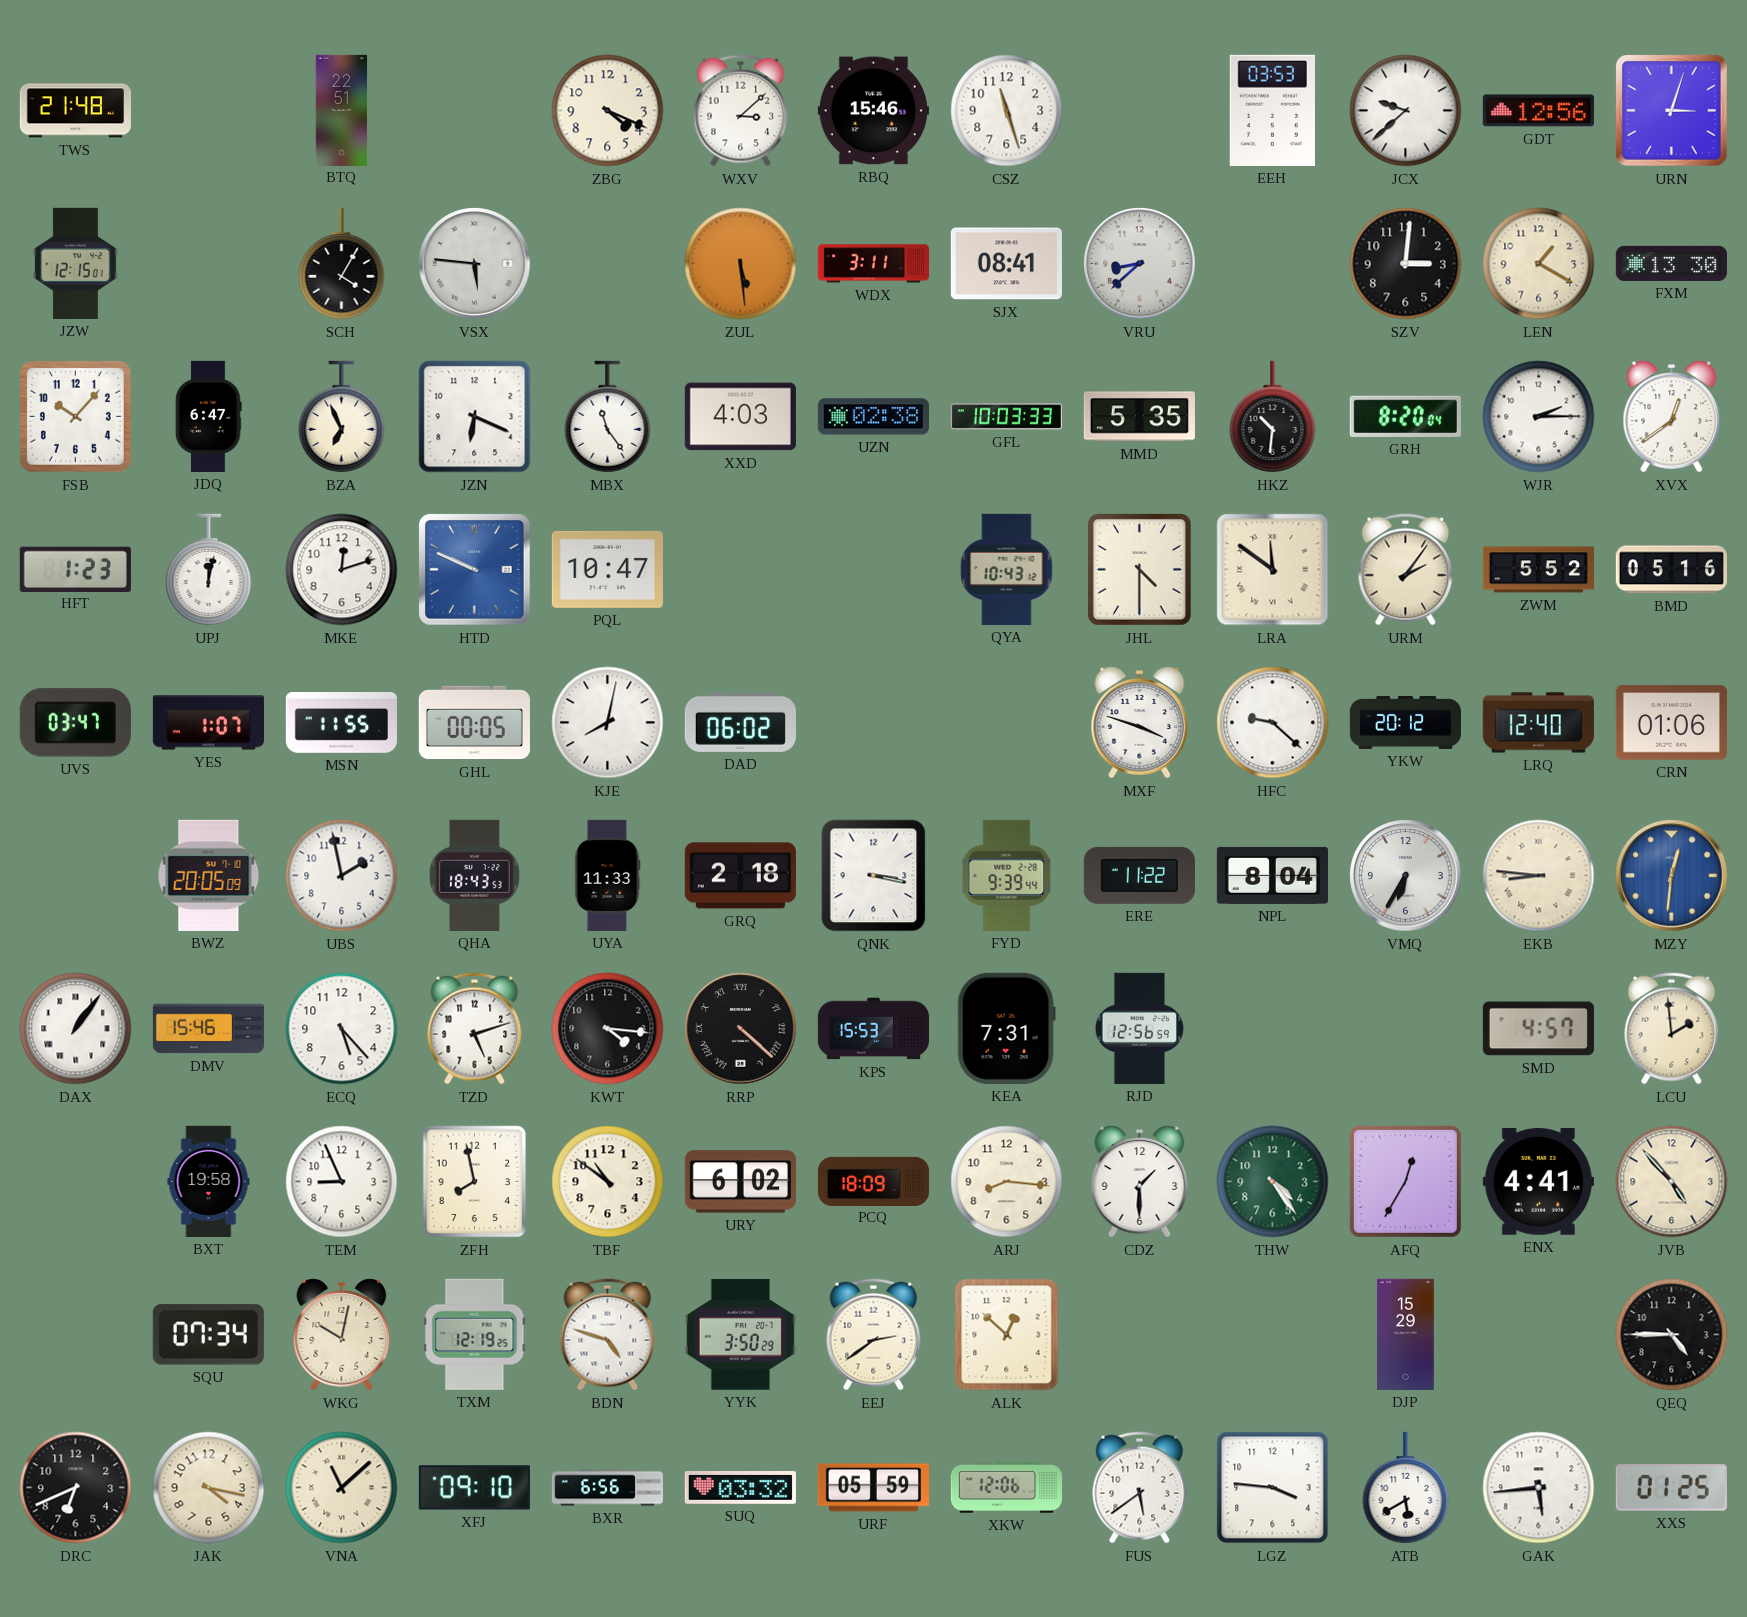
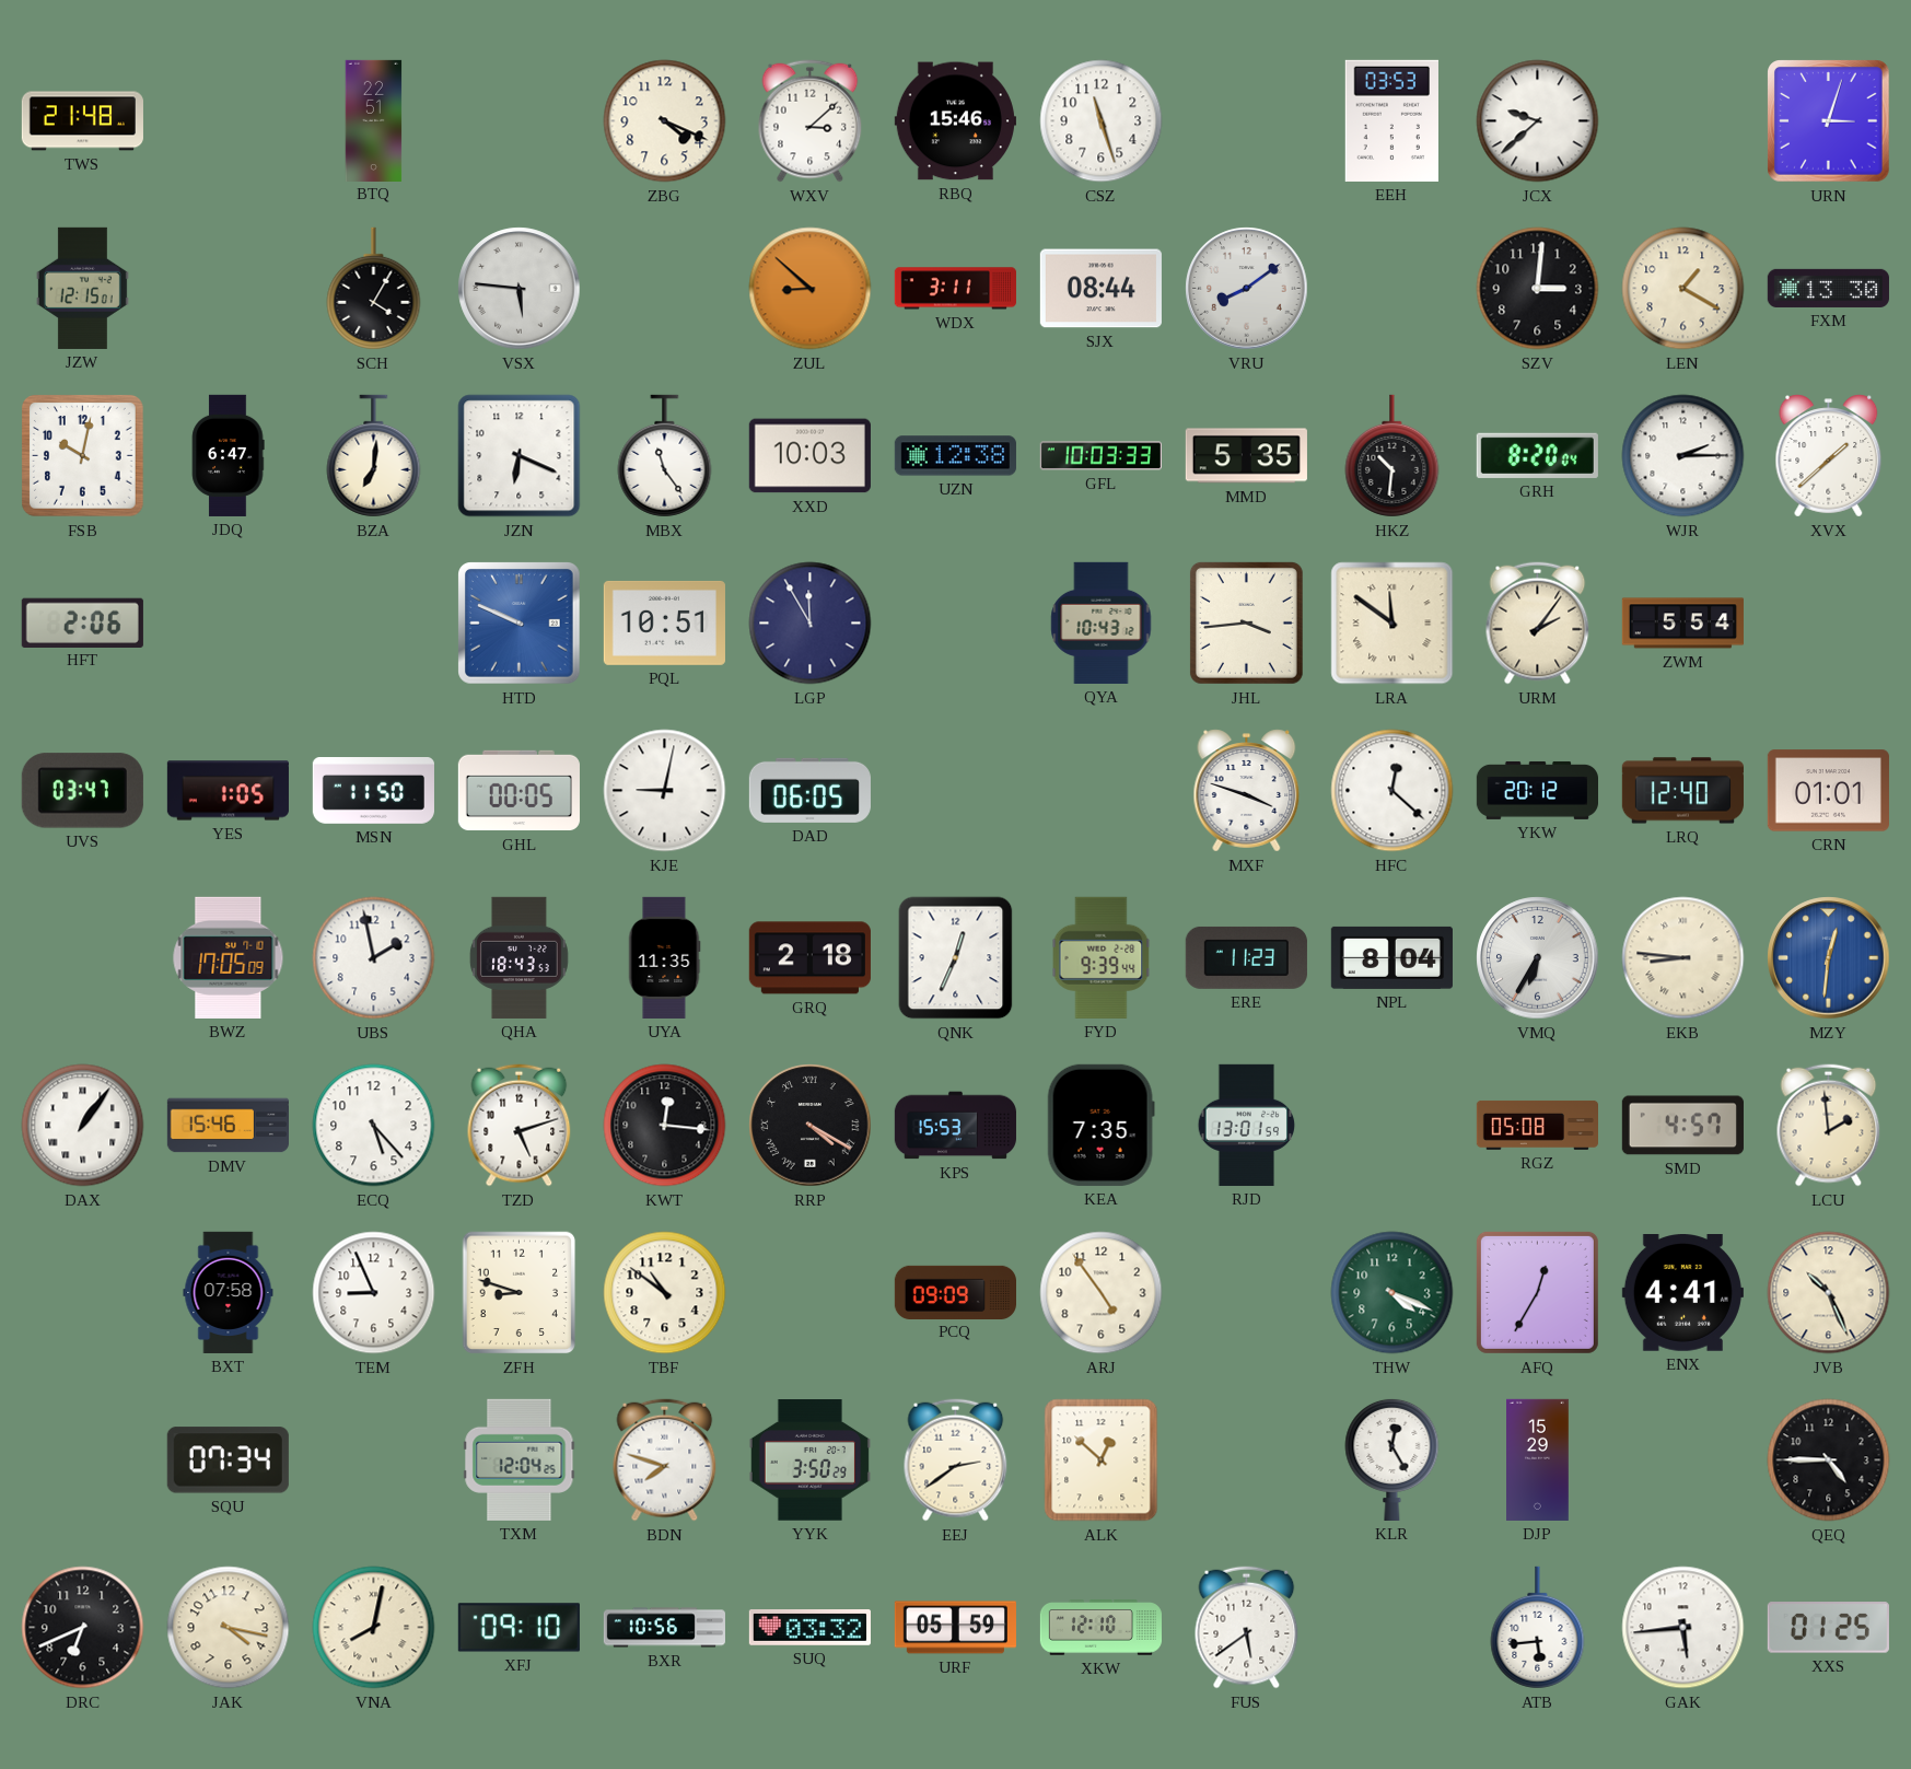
GDT: 12:56 -> none (1538, 111)
ZUL: 5:29 -> 8:52 (811, 289)
SJX: 08:41 -> 08:44 (1100, 289)
VRU: 8:38 -> 8:09 (1247, 289)
FSB: 10:07 -> 10:02 (82, 455)
BZA: 6:56 -> 7:01 (374, 456)
XXD: 4:03 -> 10:03 (809, 456)
UZN: 02:38 -> 12:38 (955, 456)
XVX: 12:39 -> 1:38 (1829, 456)
HFT: 1:23 -> 2:06 (82, 622)
UPJ: 12:02 -> none (209, 570)
MKE: 12:12 -> none (342, 570)
PQL: 10:47 -> 10:51 (664, 622)
LGP: none -> 11:55 (811, 624)
JHL: 4:30 -> 3:44 (1246, 622)
ZWM: 5:52 -> 5:54 (1682, 624)
BMD: 05:16 -> none (1671, 570)
YES: 1:07 -> 1:05 (228, 791)
MSN: 11:55 -> 11:50 (373, 791)
KJE: 8:02 -> 9:02 (665, 791)
DAD: 06:02 -> 06:05 (809, 790)
HFC: 9:22 -> 12:22 (1393, 791)
CRN: 01:06 -> 01:01 (1828, 791)
BWZ: 20:05 -> 17:05 (229, 957)
UYA: 11:33 -> 11:35 (664, 957)
QNK: 3:17 -> 12:34 (956, 958)
ERE: 11:22 -> 11:23 (1246, 957)
KWT: 4:16 -> 12:16 (665, 1126)
RRP: 4:22 -> 4:20 (811, 1126)
KEA: 7:31 -> 7:35 (1100, 1125)
RJD: 12:56 -> 13:01 (1247, 1125)
RGZ: none -> 05:08 (1537, 1125)
BXT: 19:58 -> 07:58 (229, 1292)
ZFH: 7:58 -> 8:48 (520, 1293)
URY: 6:02 -> none (740, 1182)
PCQ: 18:09 -> 09:09 (955, 1292)
ARJ: 8:16 -> 4:54 (1102, 1293)
CDZ: 1:30 -> none (1140, 1182)
THW: 4:24 -> 4:19 (1393, 1293)
JVB: 4:53 -> 10:26 (1829, 1293)
WKG: 10:02 -> none (342, 1335)
TXM: 12:19 -> 12:04 (520, 1459)
BDN: 4:48 -> 7:48 (665, 1460)
KLR: none -> 12:25 (1393, 1459)
VNA: 11:08 -> 8:02 (374, 1628)
BXR: 6:56 -> 10:56 (664, 1628)
XKW: 12:06 -> 12:10 (1100, 1628)
LGZ: 3:46 -> none (1273, 1488)
ATB: 5:40 -> 5:44 (1538, 1628)
